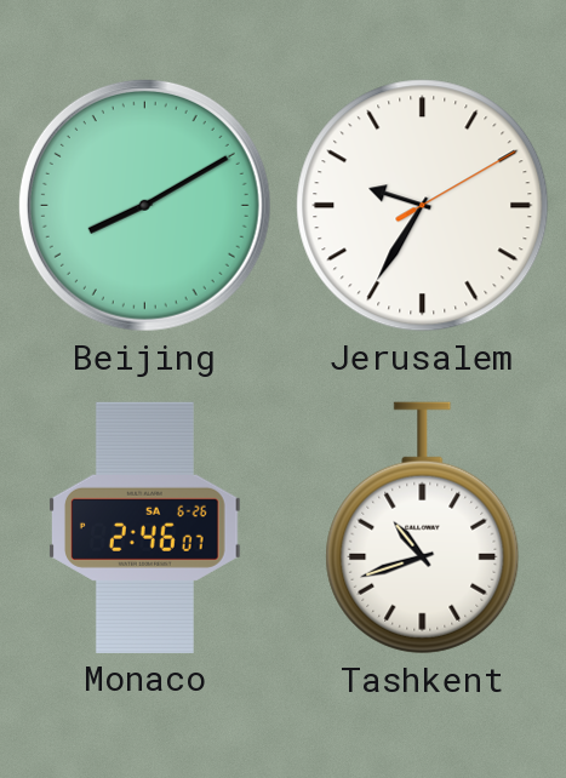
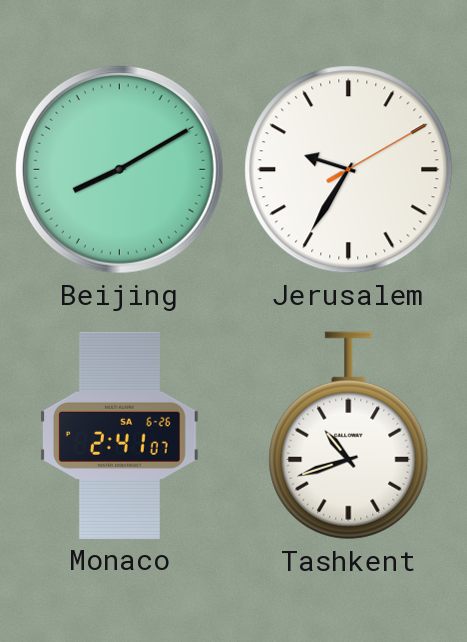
Monaco: 2:46 -> 2:41 (120, 435)
